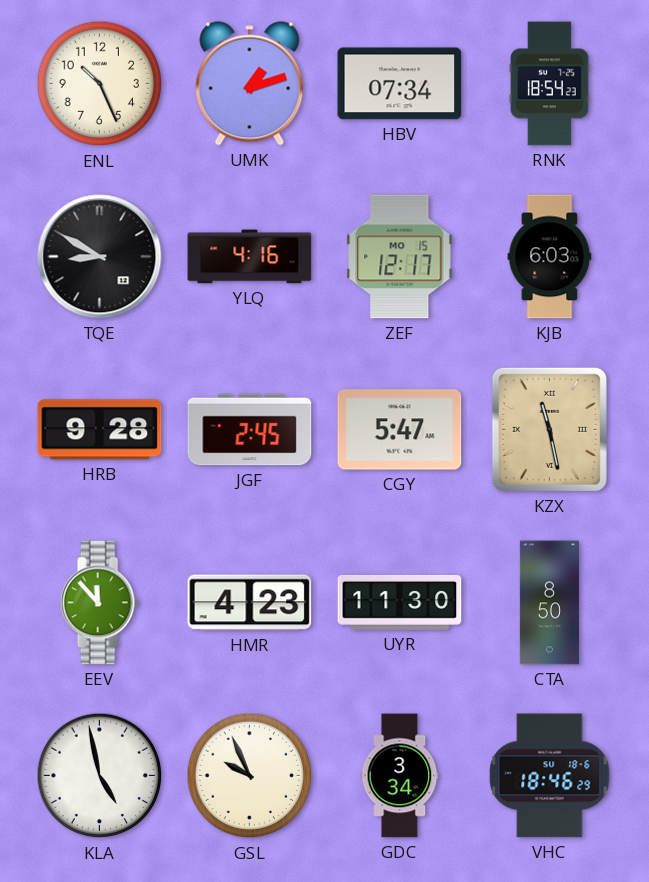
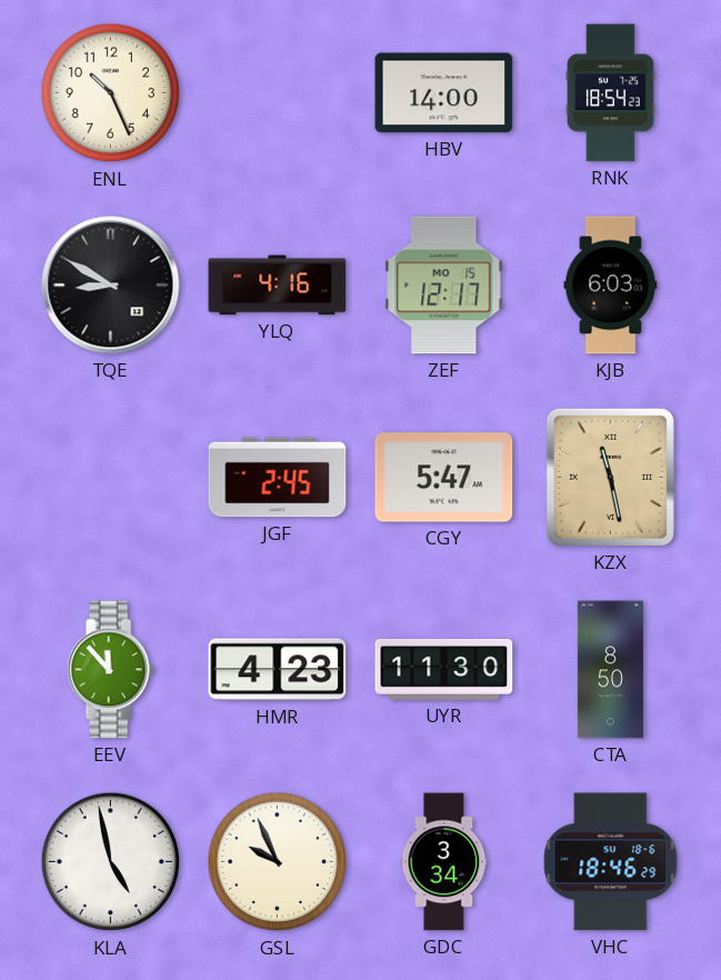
UMK: 1:12 -> none (250, 84)
HBV: 07:34 -> 14:00 (444, 93)
HRB: 9:28 -> none (100, 430)
